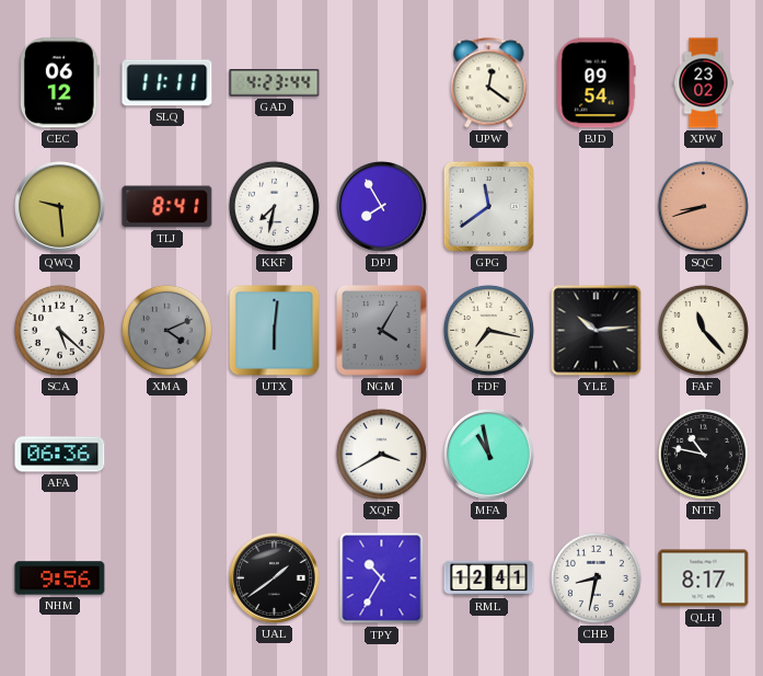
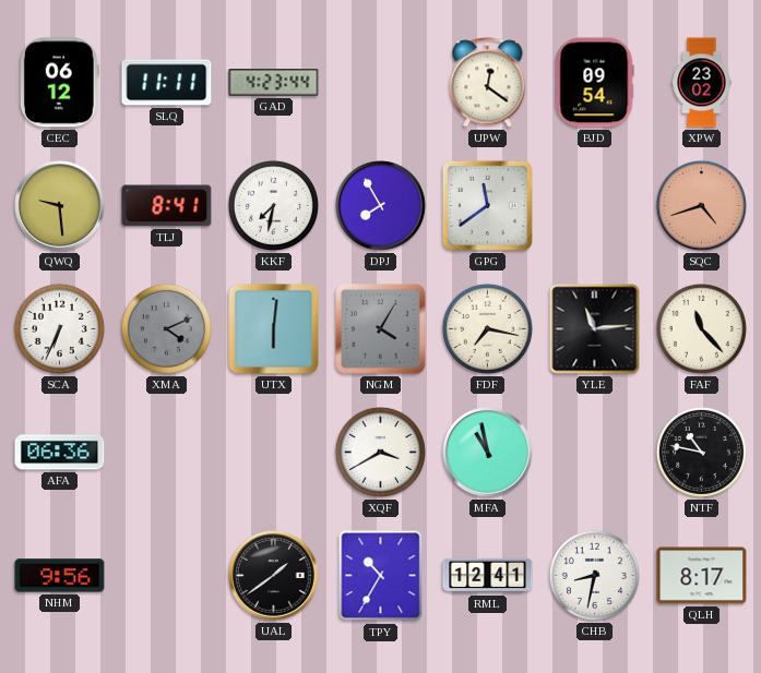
SQC: 8:42 -> 4:42 (701, 205)
SCA: 5:22 -> 6:34 (59, 328)
YLE: 10:14 -> 11:14 (595, 329)
